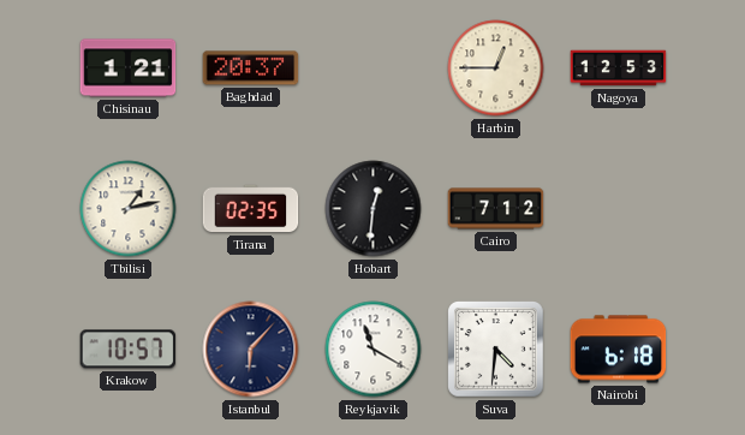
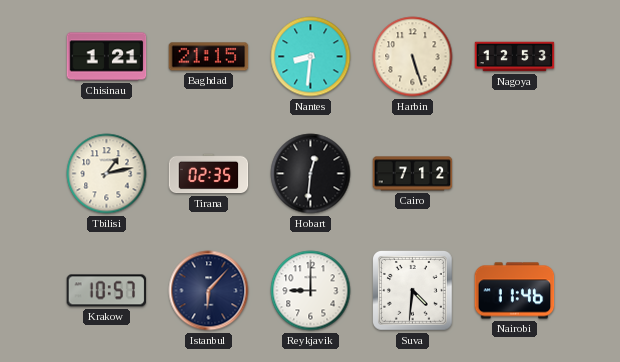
Baghdad: 20:37 -> 21:15 (209, 57)
Nantes: none -> 8:31 (311, 57)
Harbin: 12:45 -> 5:27 (413, 57)
Reykjavik: 11:20 -> 9:00 (311, 291)
Nairobi: 6:18 -> 11:46 (515, 291)
